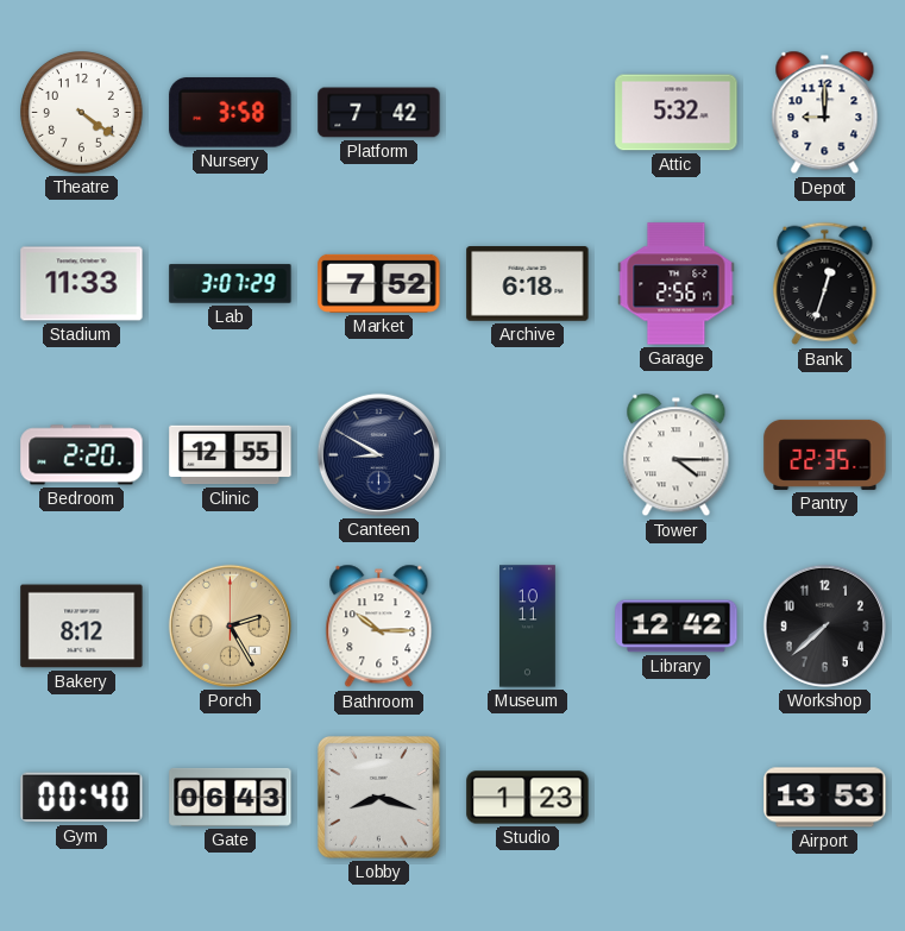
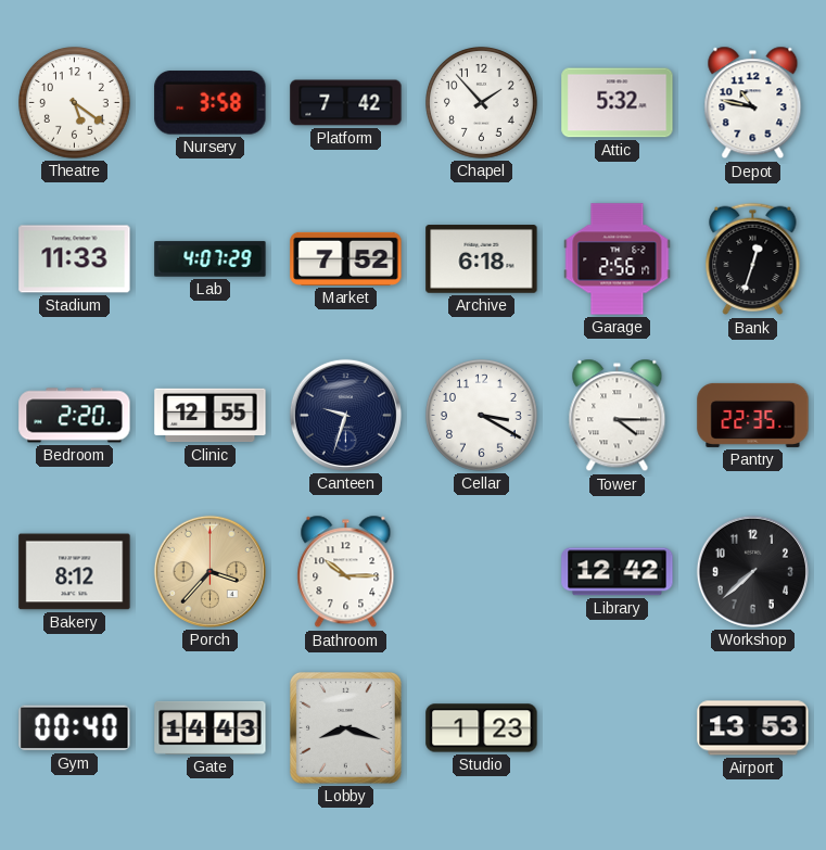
Theatre: 4:21 -> 5:21 (75, 103)
Chapel: none -> 1:53 (482, 103)
Depot: 9:00 -> 10:47 (753, 103)
Lab: 3:07 -> 4:07 (211, 259)
Canteen: 8:50 -> 9:33 (345, 415)
Cellar: none -> 3:20 (482, 416)
Porch: 2:25 -> 3:37 (209, 571)
Museum: 10:11 -> none (528, 627)
Gate: 06:43 -> 14:43 (211, 727)
